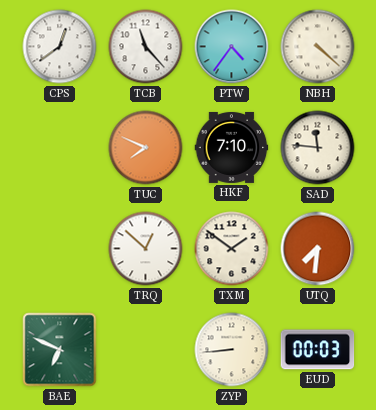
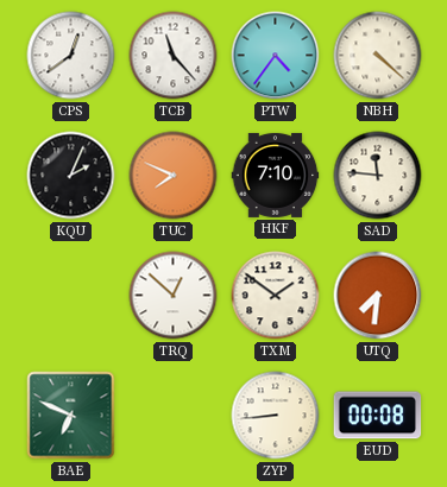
KQU: none -> 2:04 (71, 176)
EUD: 00:03 -> 00:08 (378, 416)
